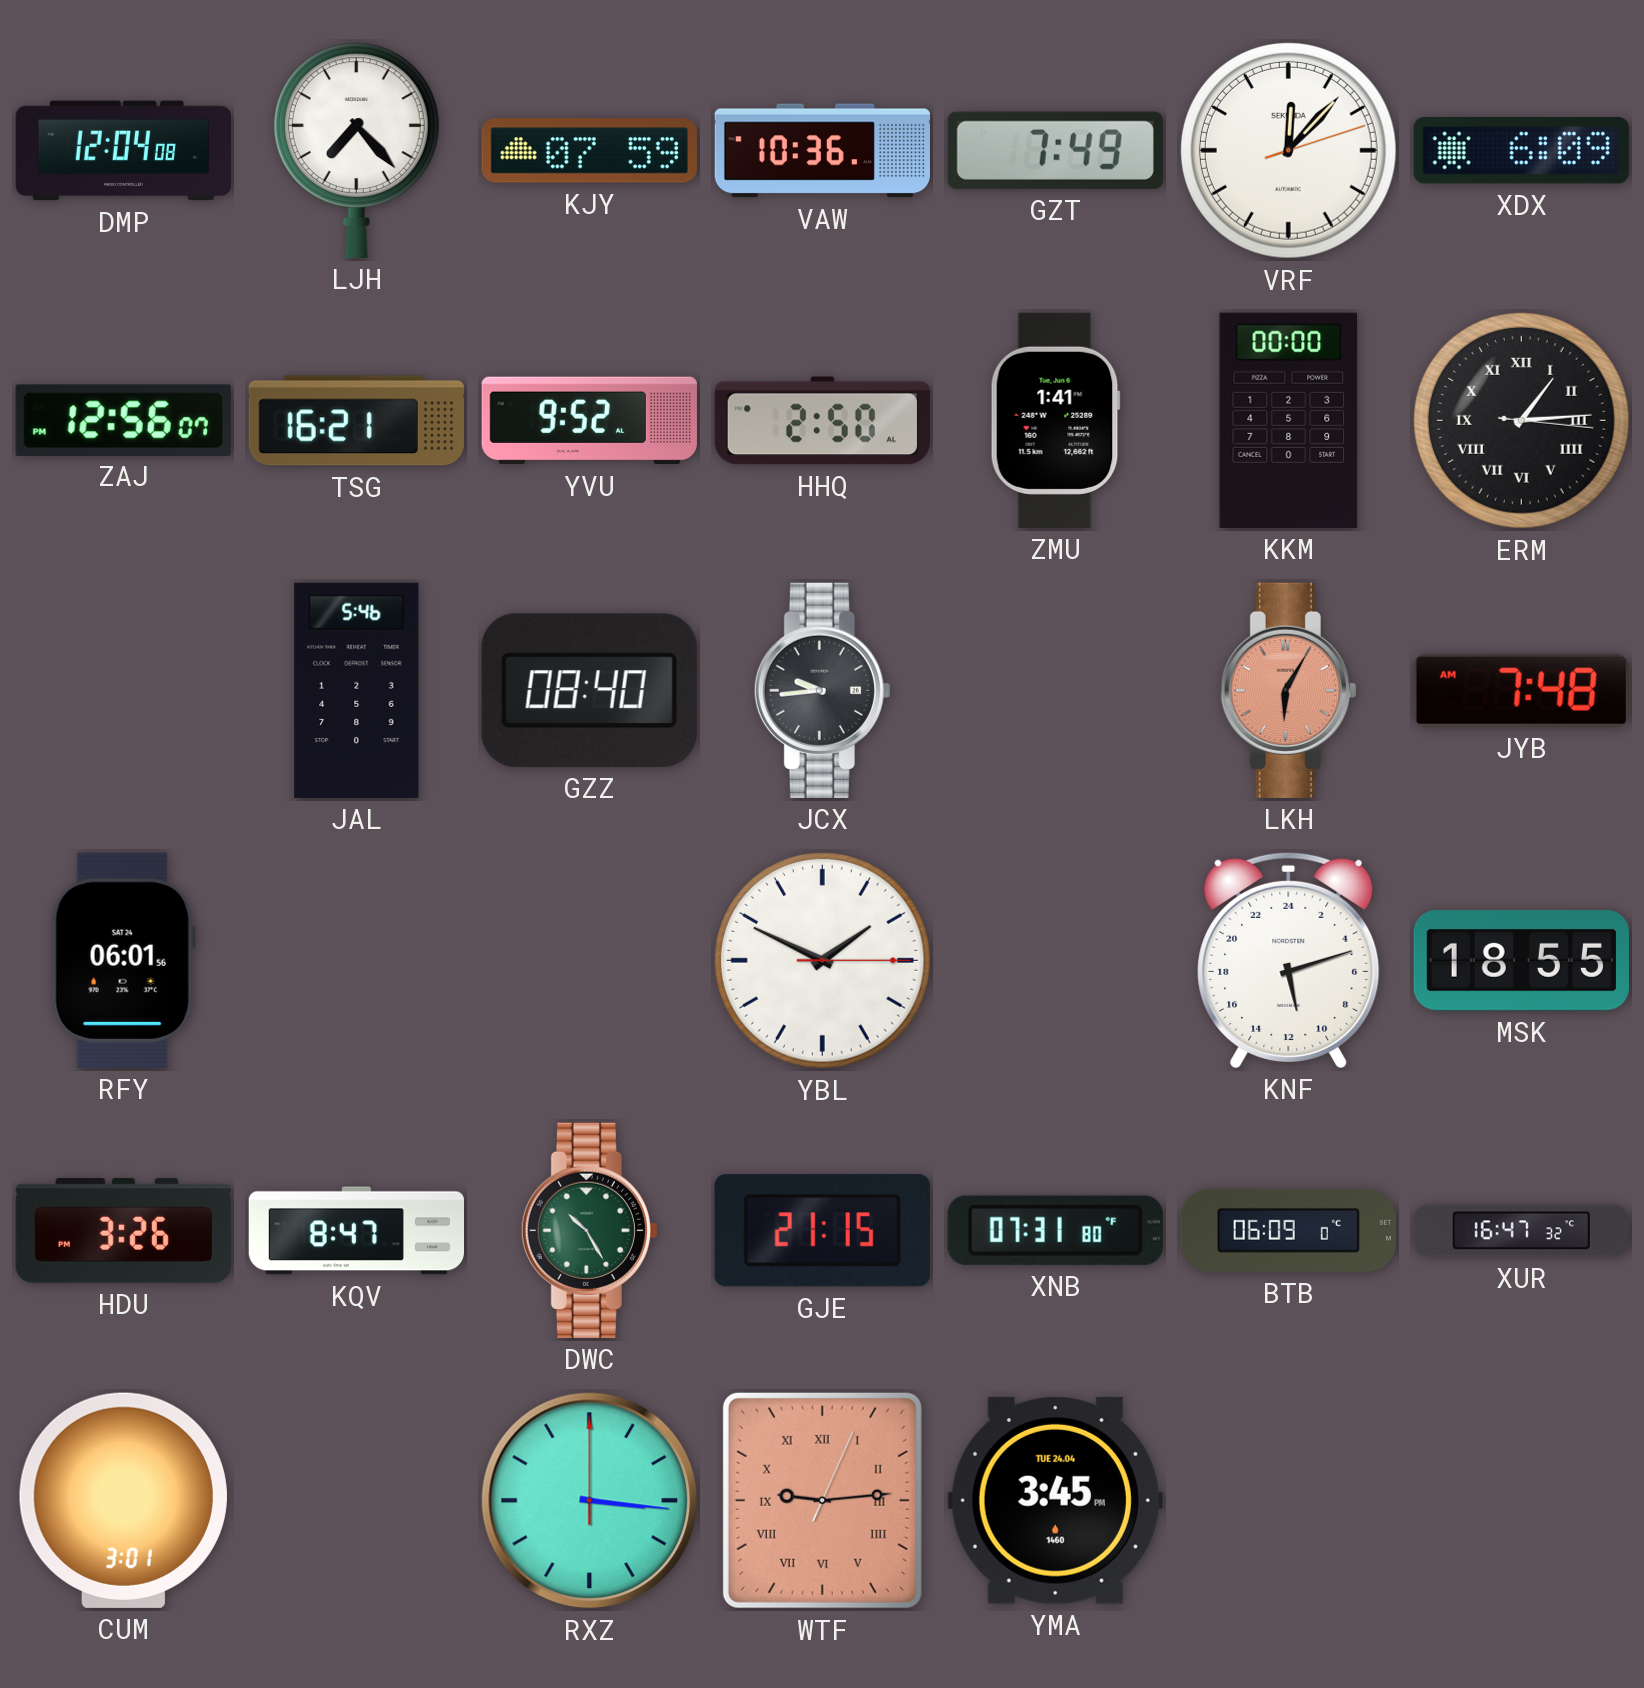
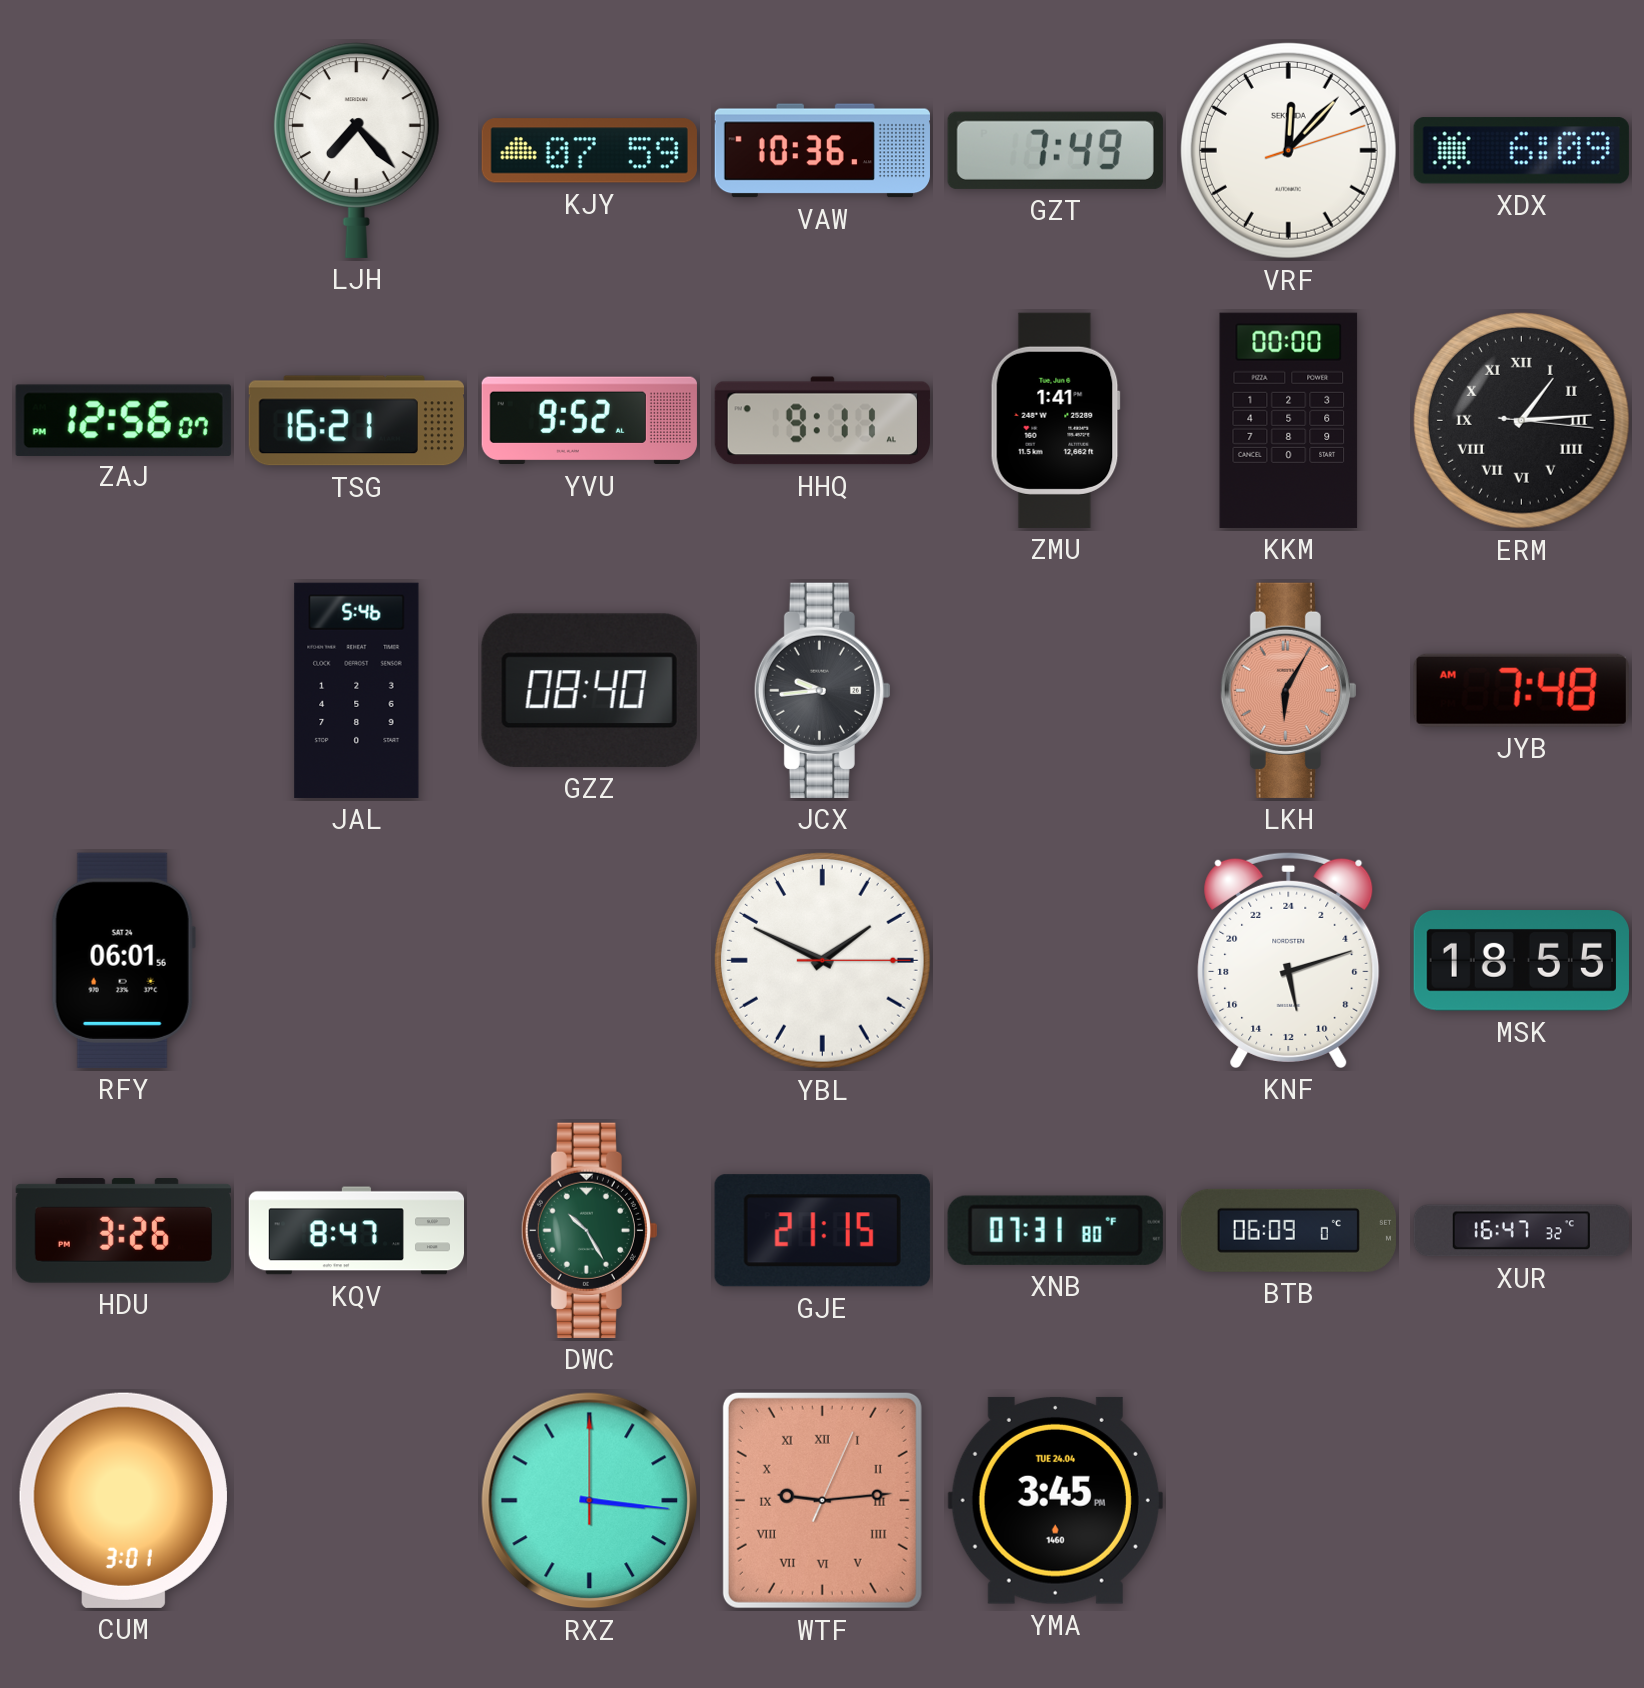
DMP: 12:04 -> none (123, 151)
HHQ: 2:50 -> 9:11 (822, 421)
